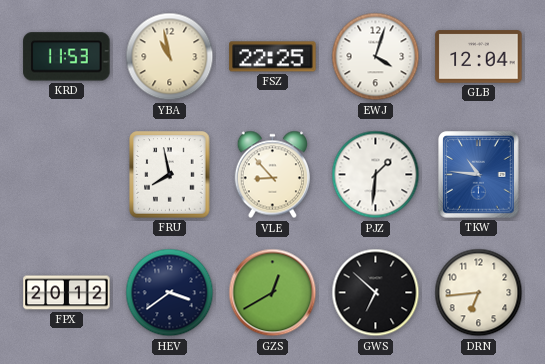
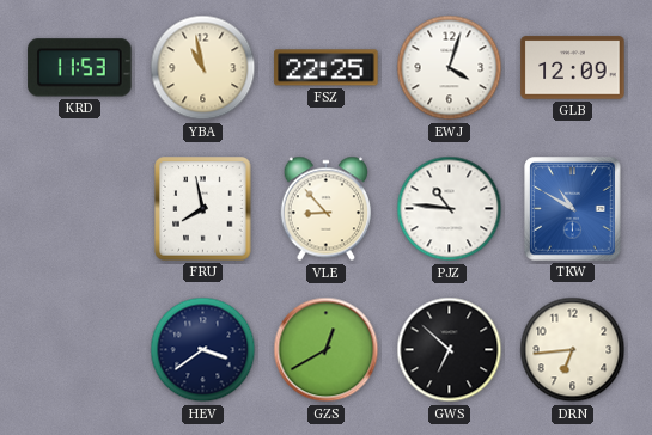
GLB: 12:04 -> 12:09 (573, 68)
PJZ: 1:31 -> 10:46 (450, 209)
TKW: 10:46 -> 10:50 (573, 209)
FPX: 20:12 -> none (67, 293)
